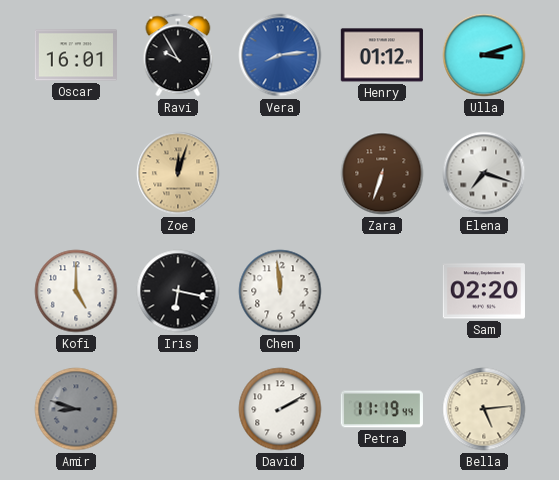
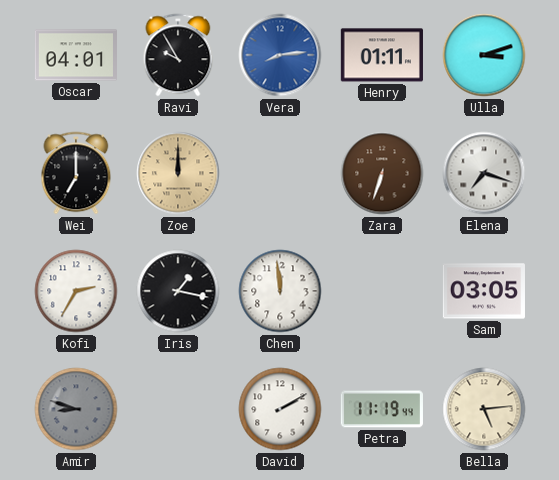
Oscar: 16:01 -> 04:01 (76, 55)
Henry: 01:12 -> 01:11 (382, 55)
Wei: none -> 7:00 (76, 173)
Zoe: 12:03 -> 12:00 (178, 173)
Kofi: 5:00 -> 2:35 (76, 291)
Iris: 6:17 -> 1:17 (178, 291)
Sam: 02:20 -> 03:05 (484, 291)
